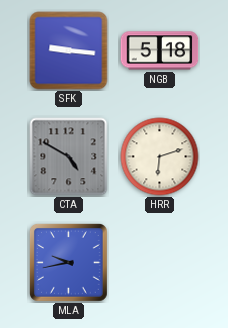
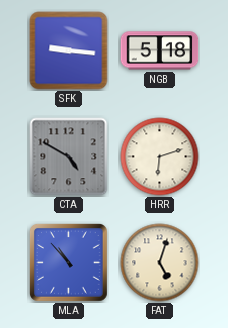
MLA: 9:43 -> 10:53 (69, 263)
FAT: none -> 5:03 (160, 263)
